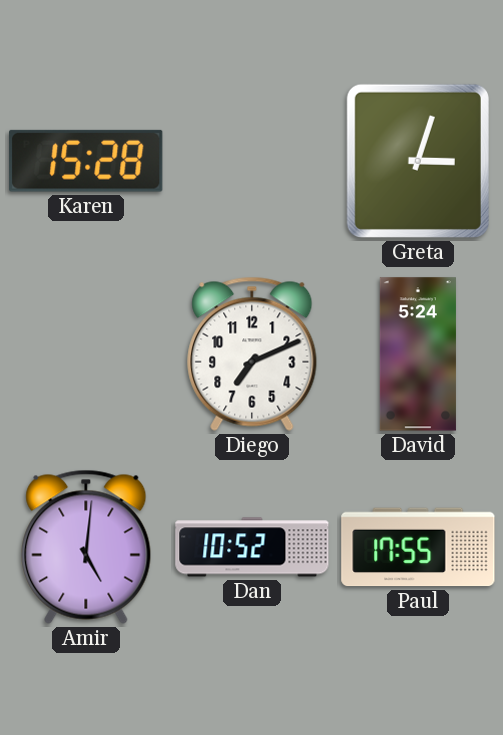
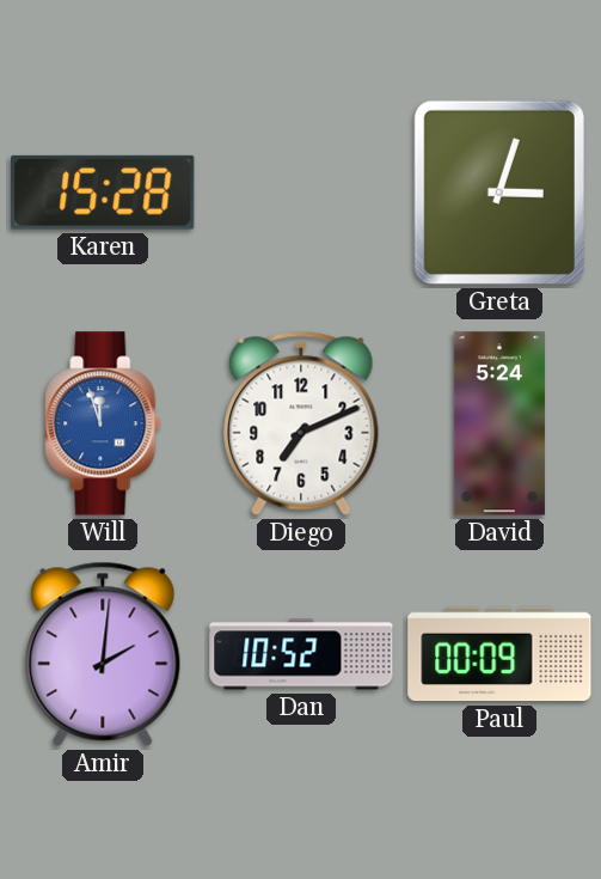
Will: none -> 11:57 (103, 423)
Amir: 5:01 -> 2:01 (103, 654)
Paul: 17:55 -> 00:09 (499, 654)
